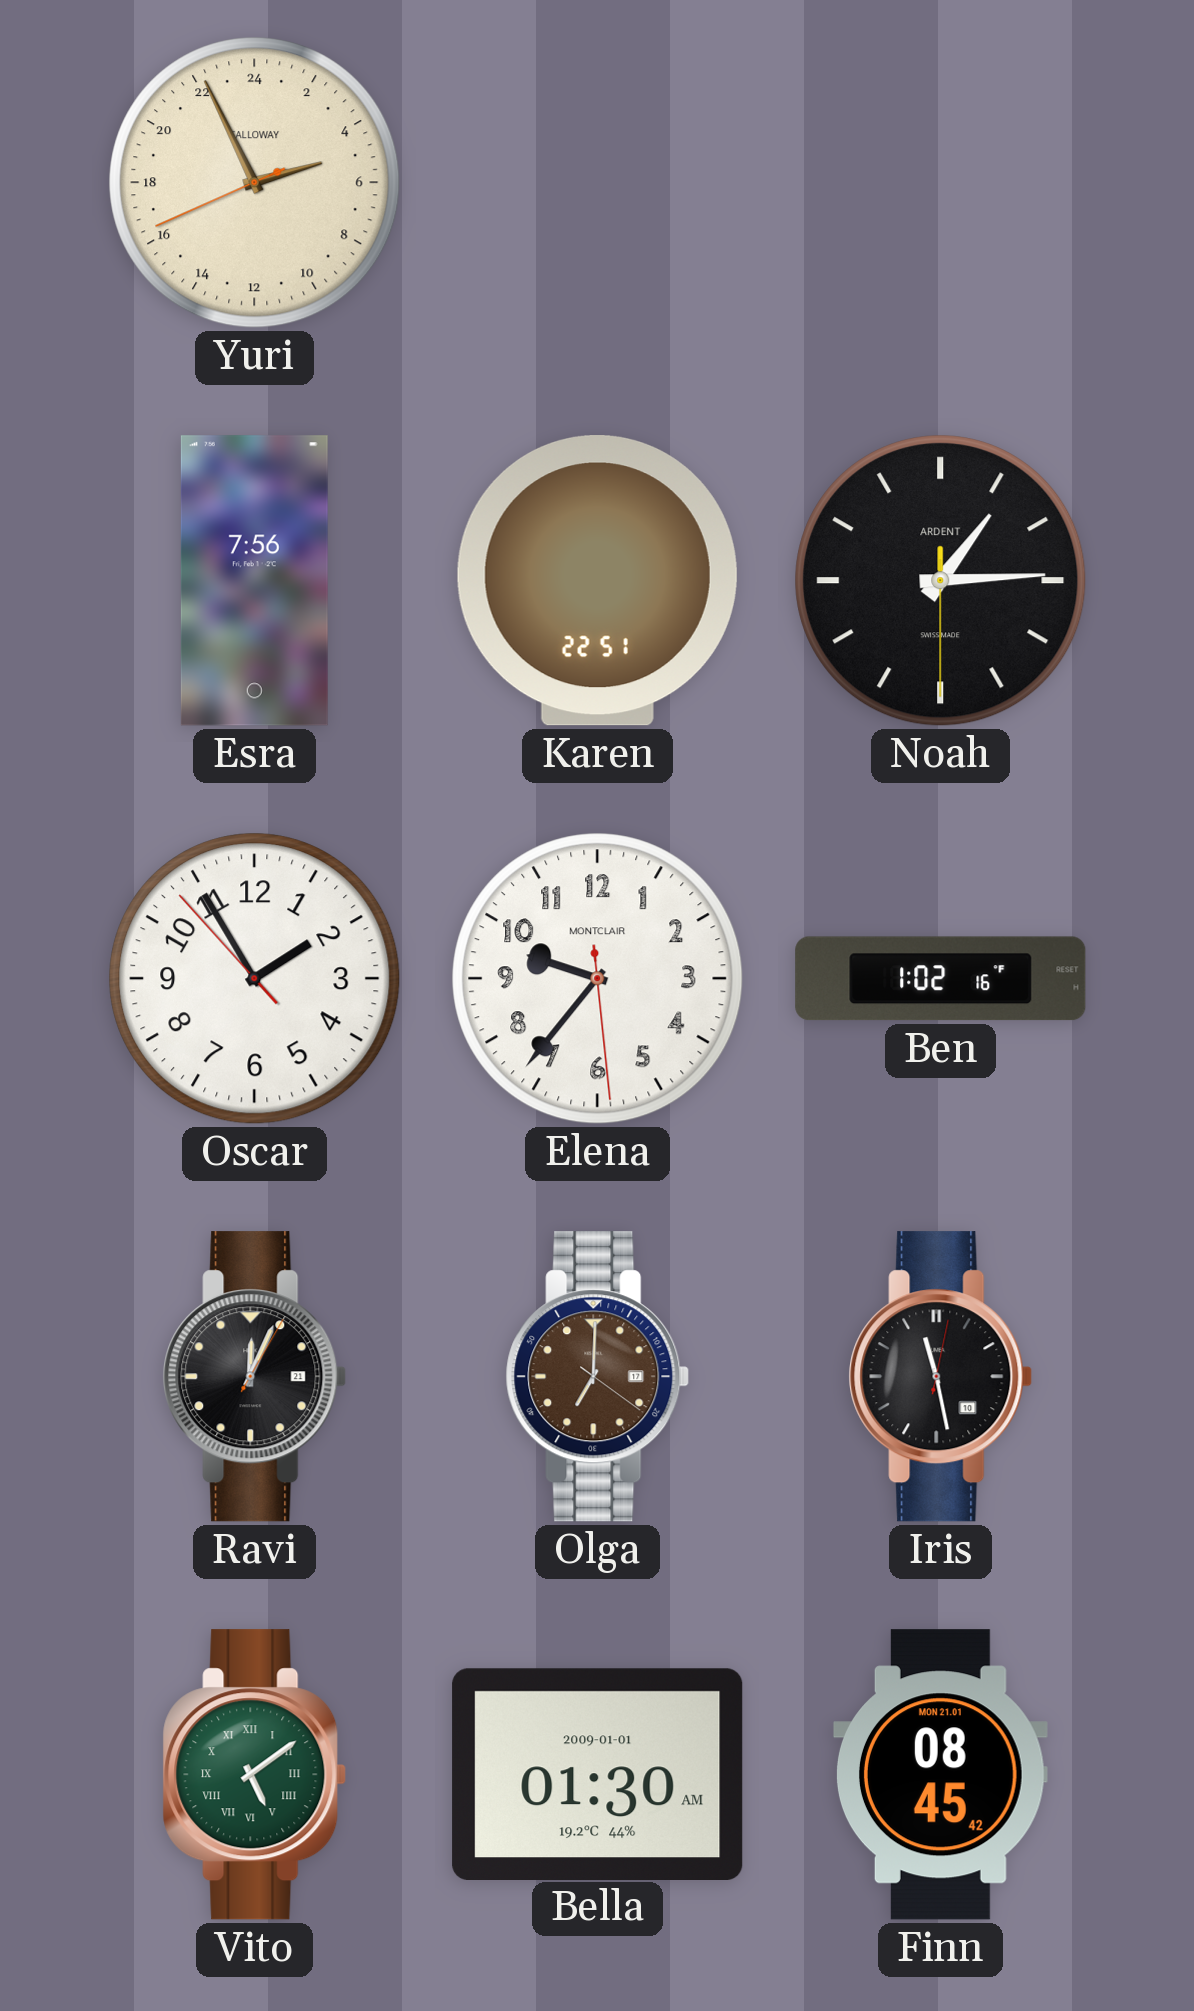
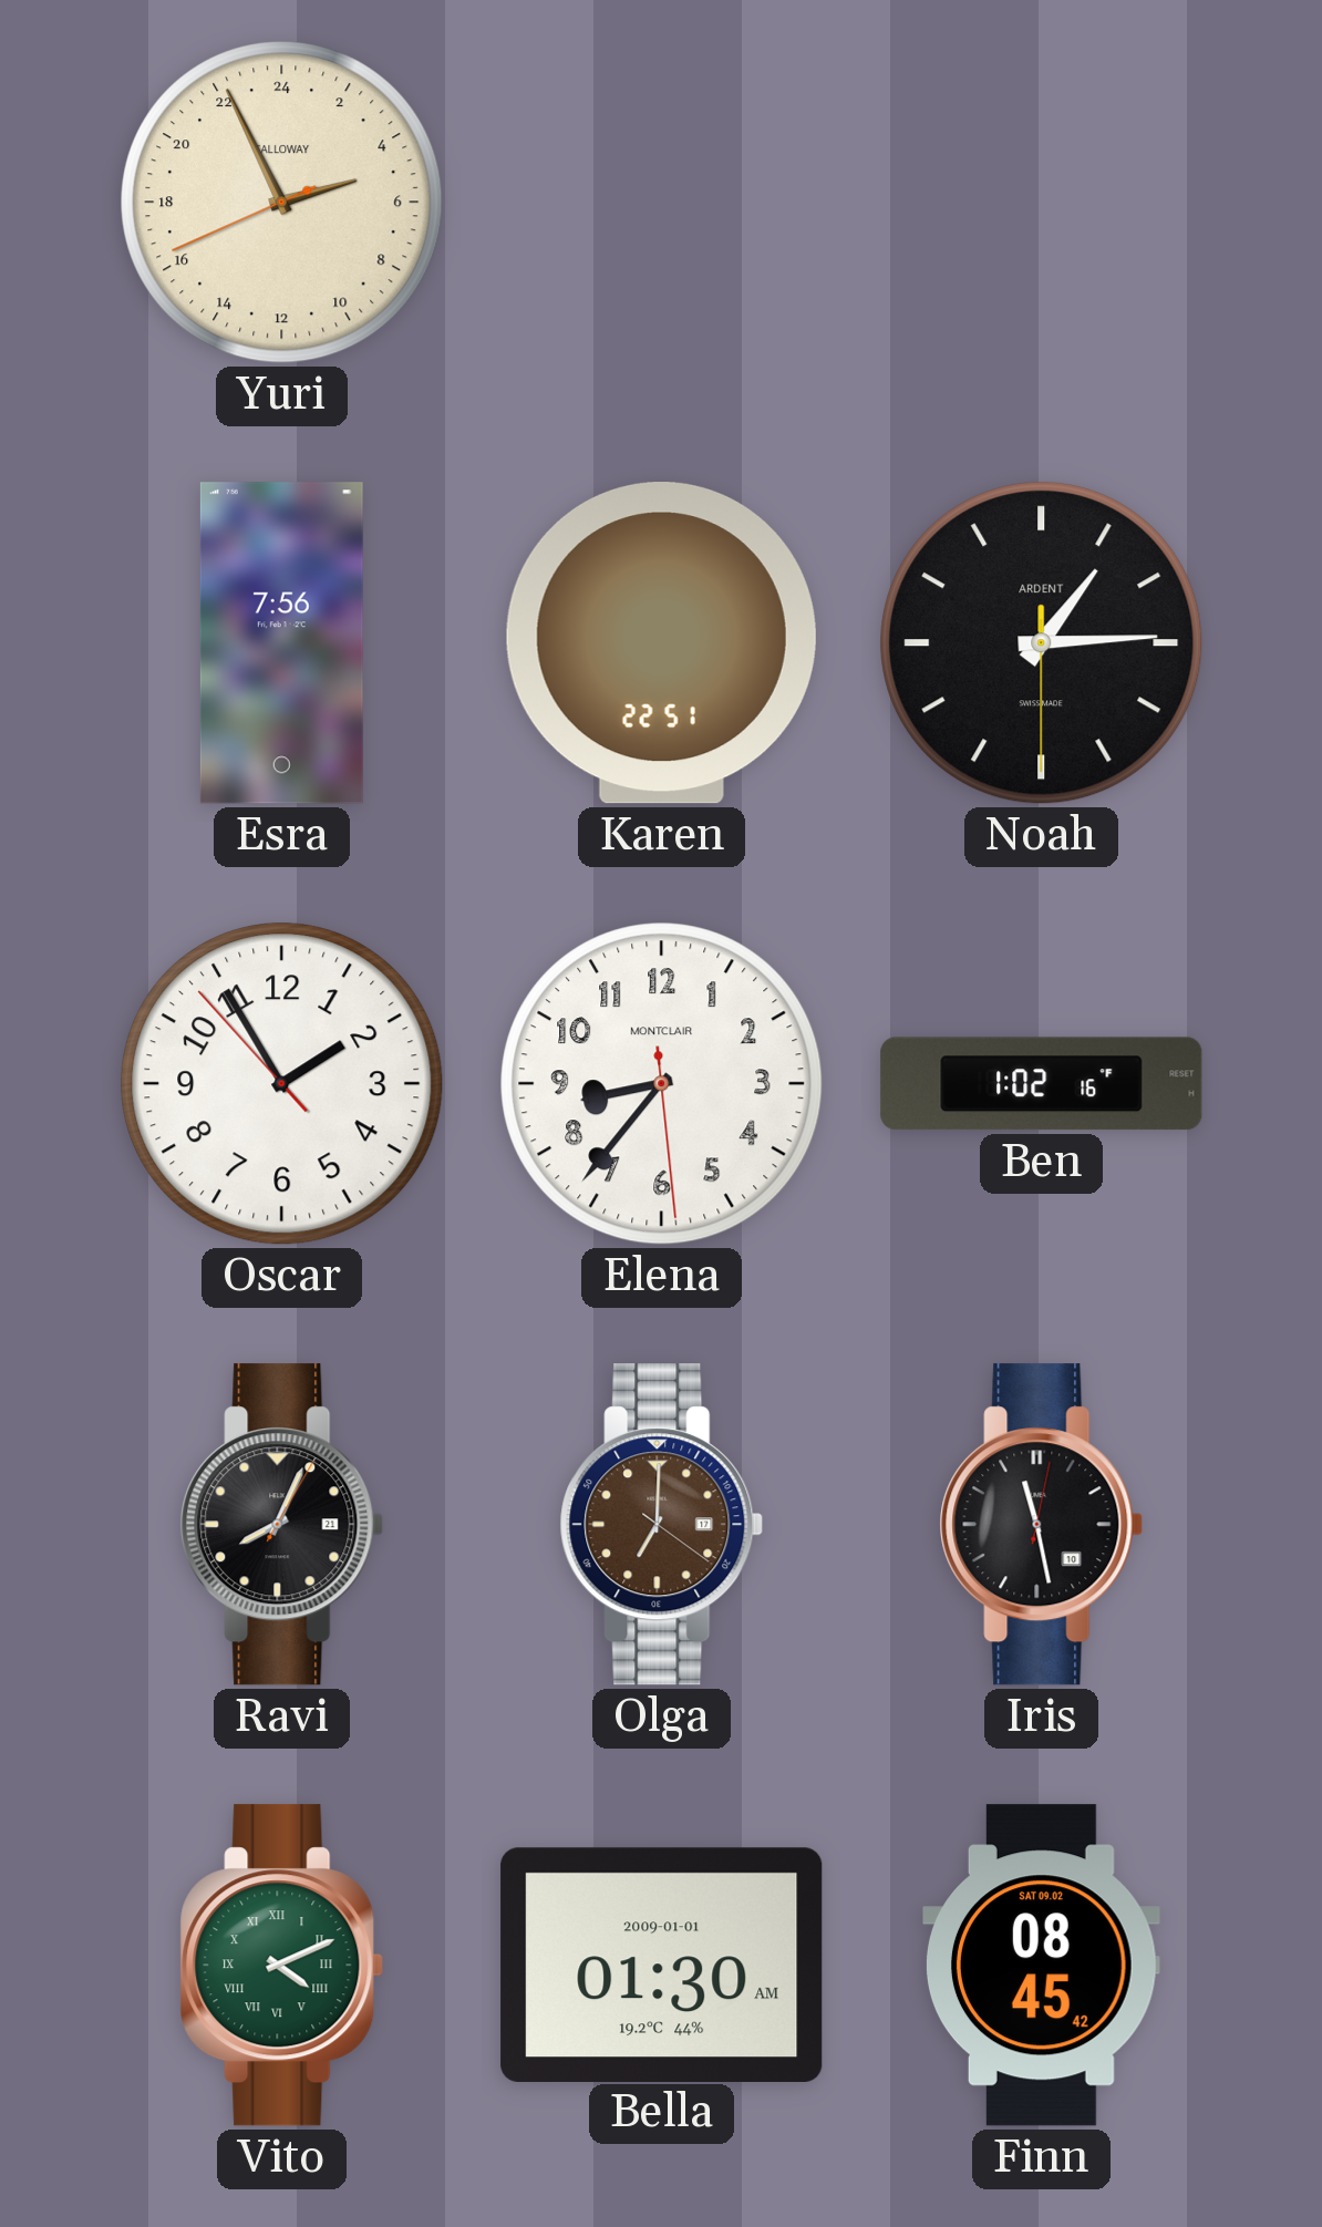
Elena: 9:36 -> 8:36 (662, 1084)
Ravi: 12:04 -> 8:04 (282, 1525)
Vito: 5:09 -> 4:11 (282, 1966)
Finn date: MON 21.01 -> SAT 09.02 (1041, 1966)
